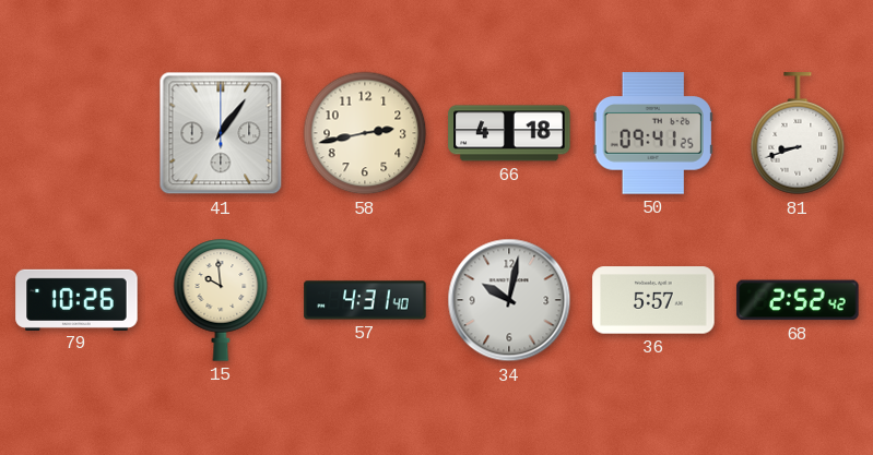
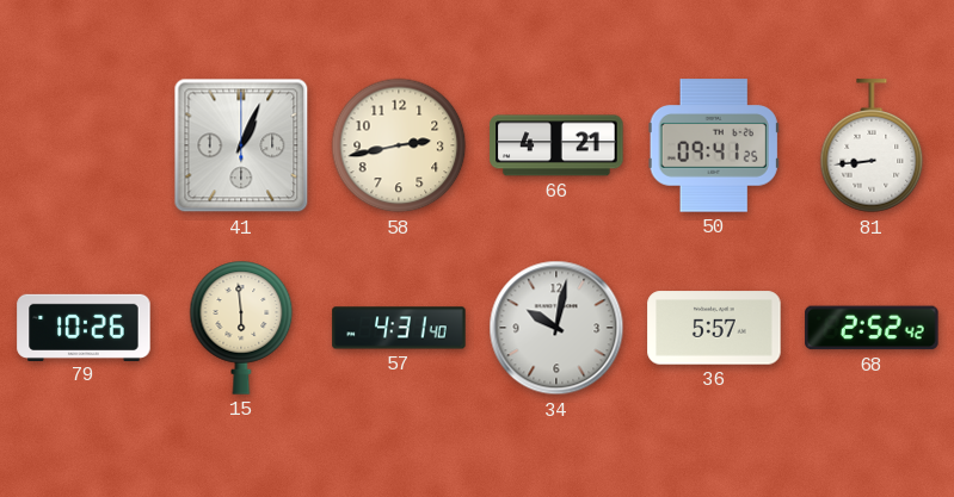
41: 1:06 -> 1:04 (241, 145)
66: 4:18 -> 4:21 (556, 145)
81: 8:42 -> 8:44 (872, 147)
15: 9:59 -> 5:59 (241, 328)
